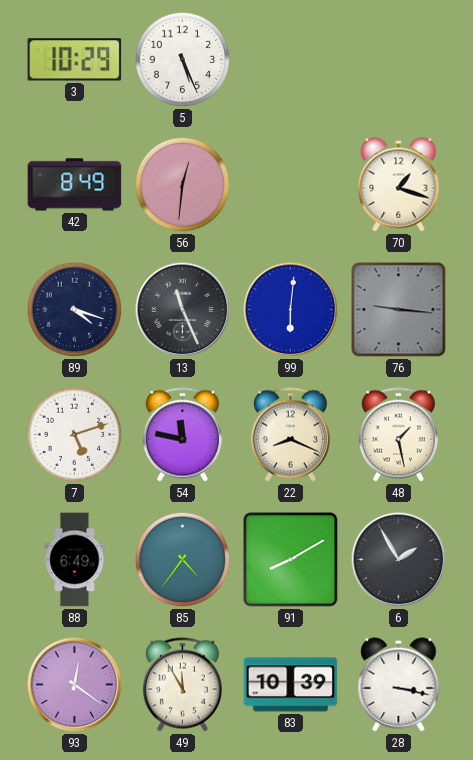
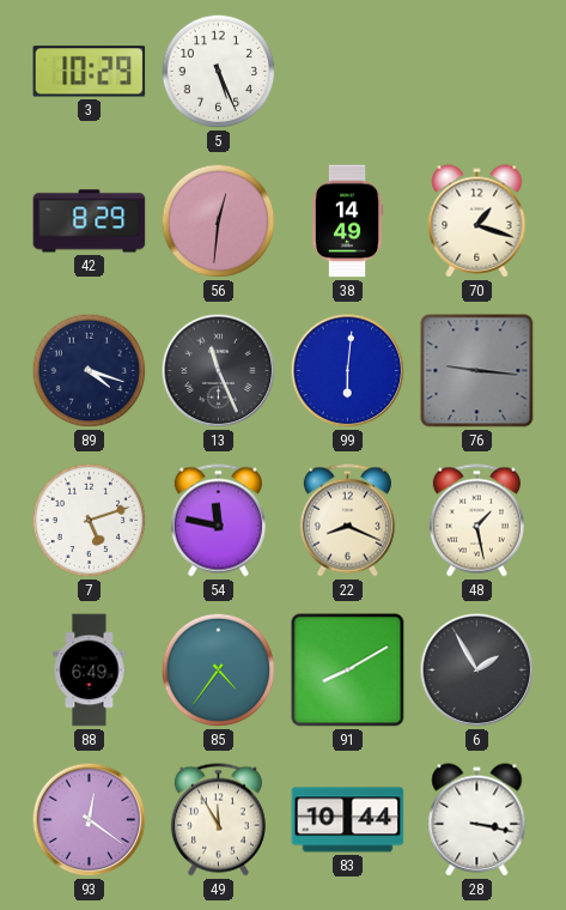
42: 8:49 -> 8:29 (90, 222)
38: none -> 14:49 (347, 222)
83: 10:39 -> 10:44 (348, 820)
